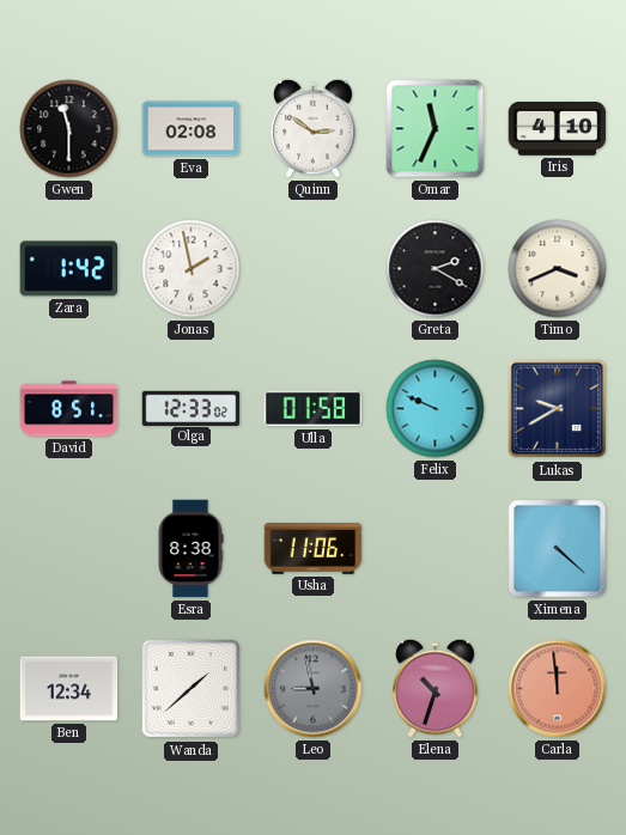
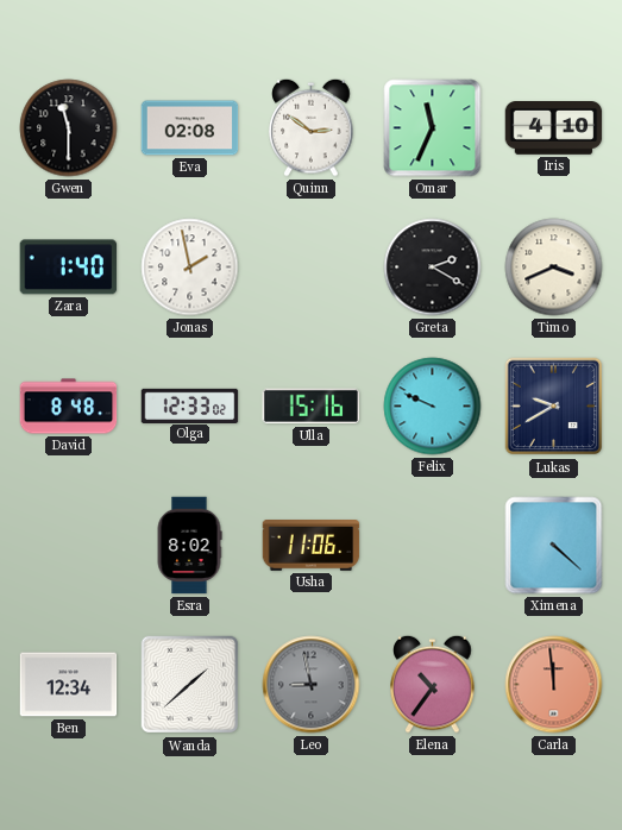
Zara: 1:42 -> 1:40 (69, 268)
David: 8:51 -> 8:48 (69, 407)
Ulla: 01:58 -> 15:16 (312, 407)
Esra: 8:38 -> 8:02 (189, 546)
Elena: 10:33 -> 10:36 (433, 684)
